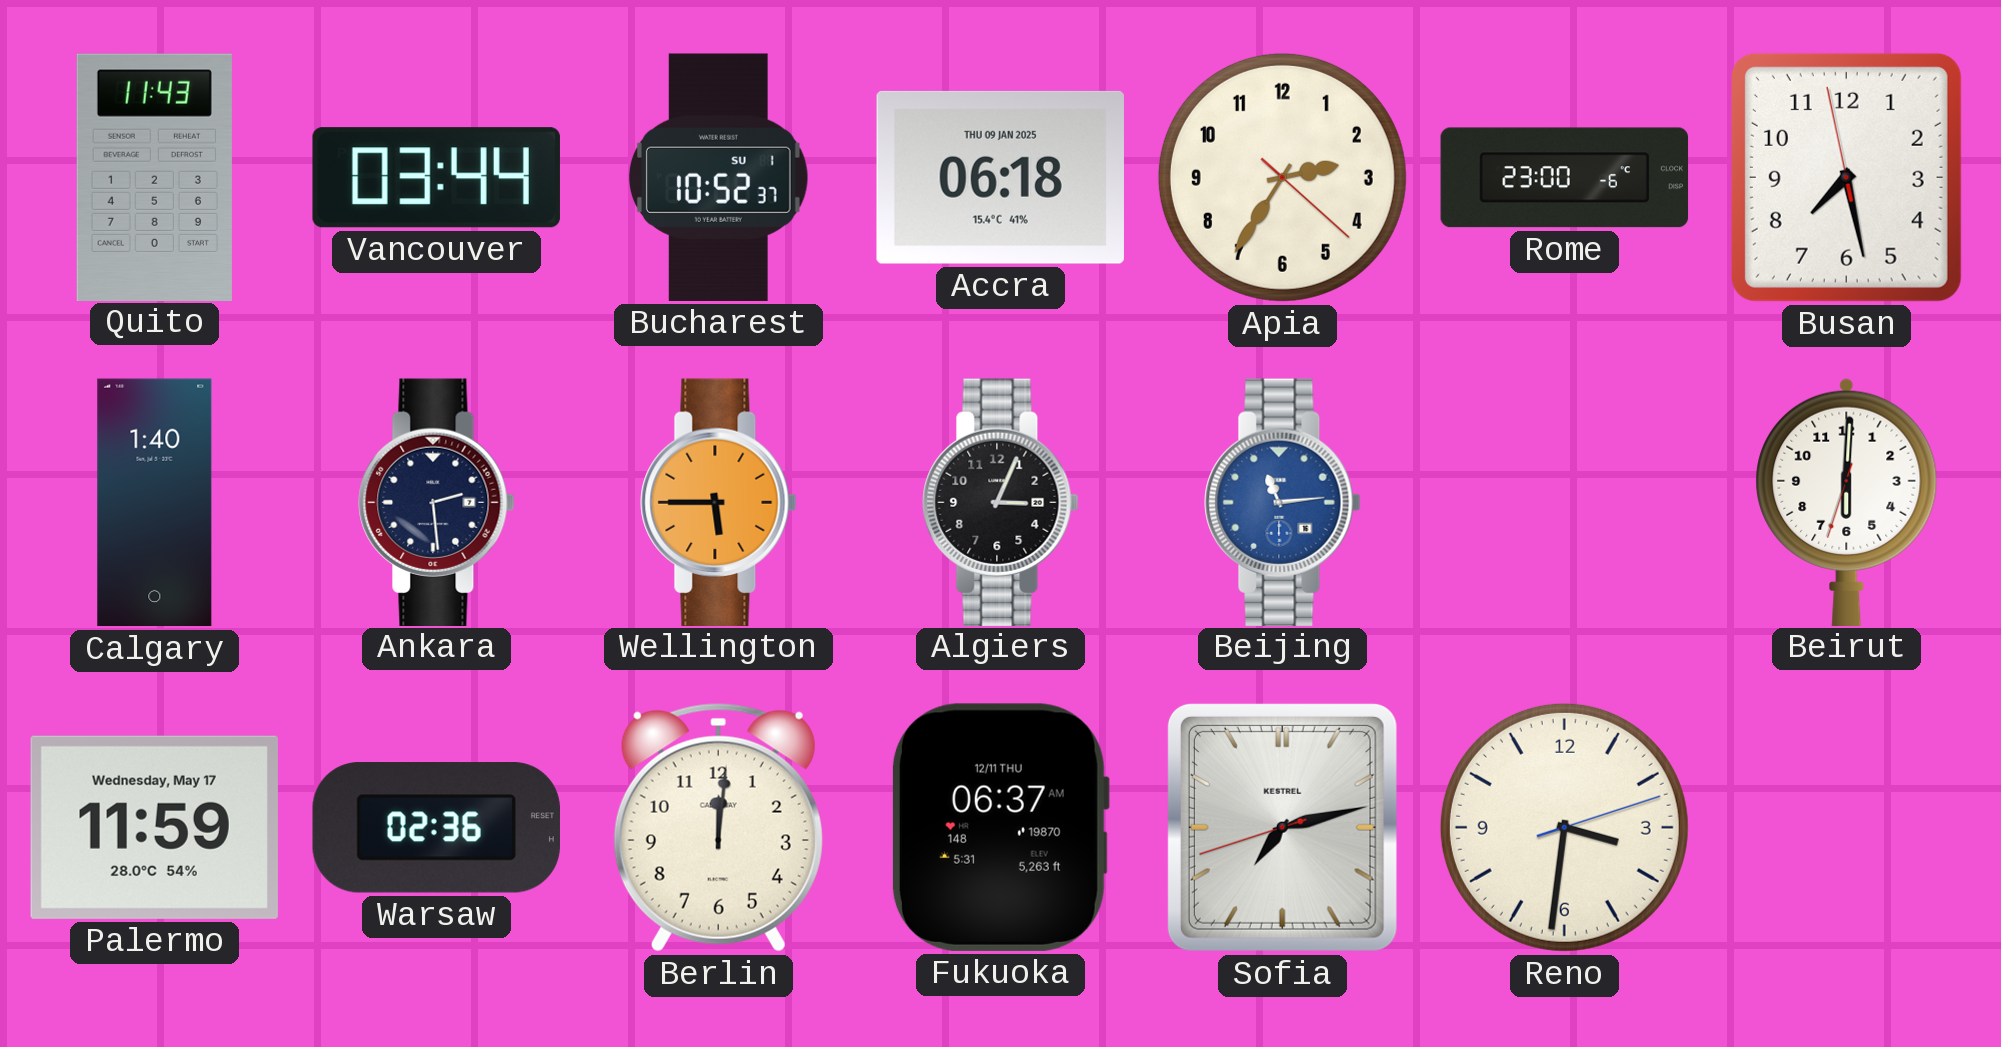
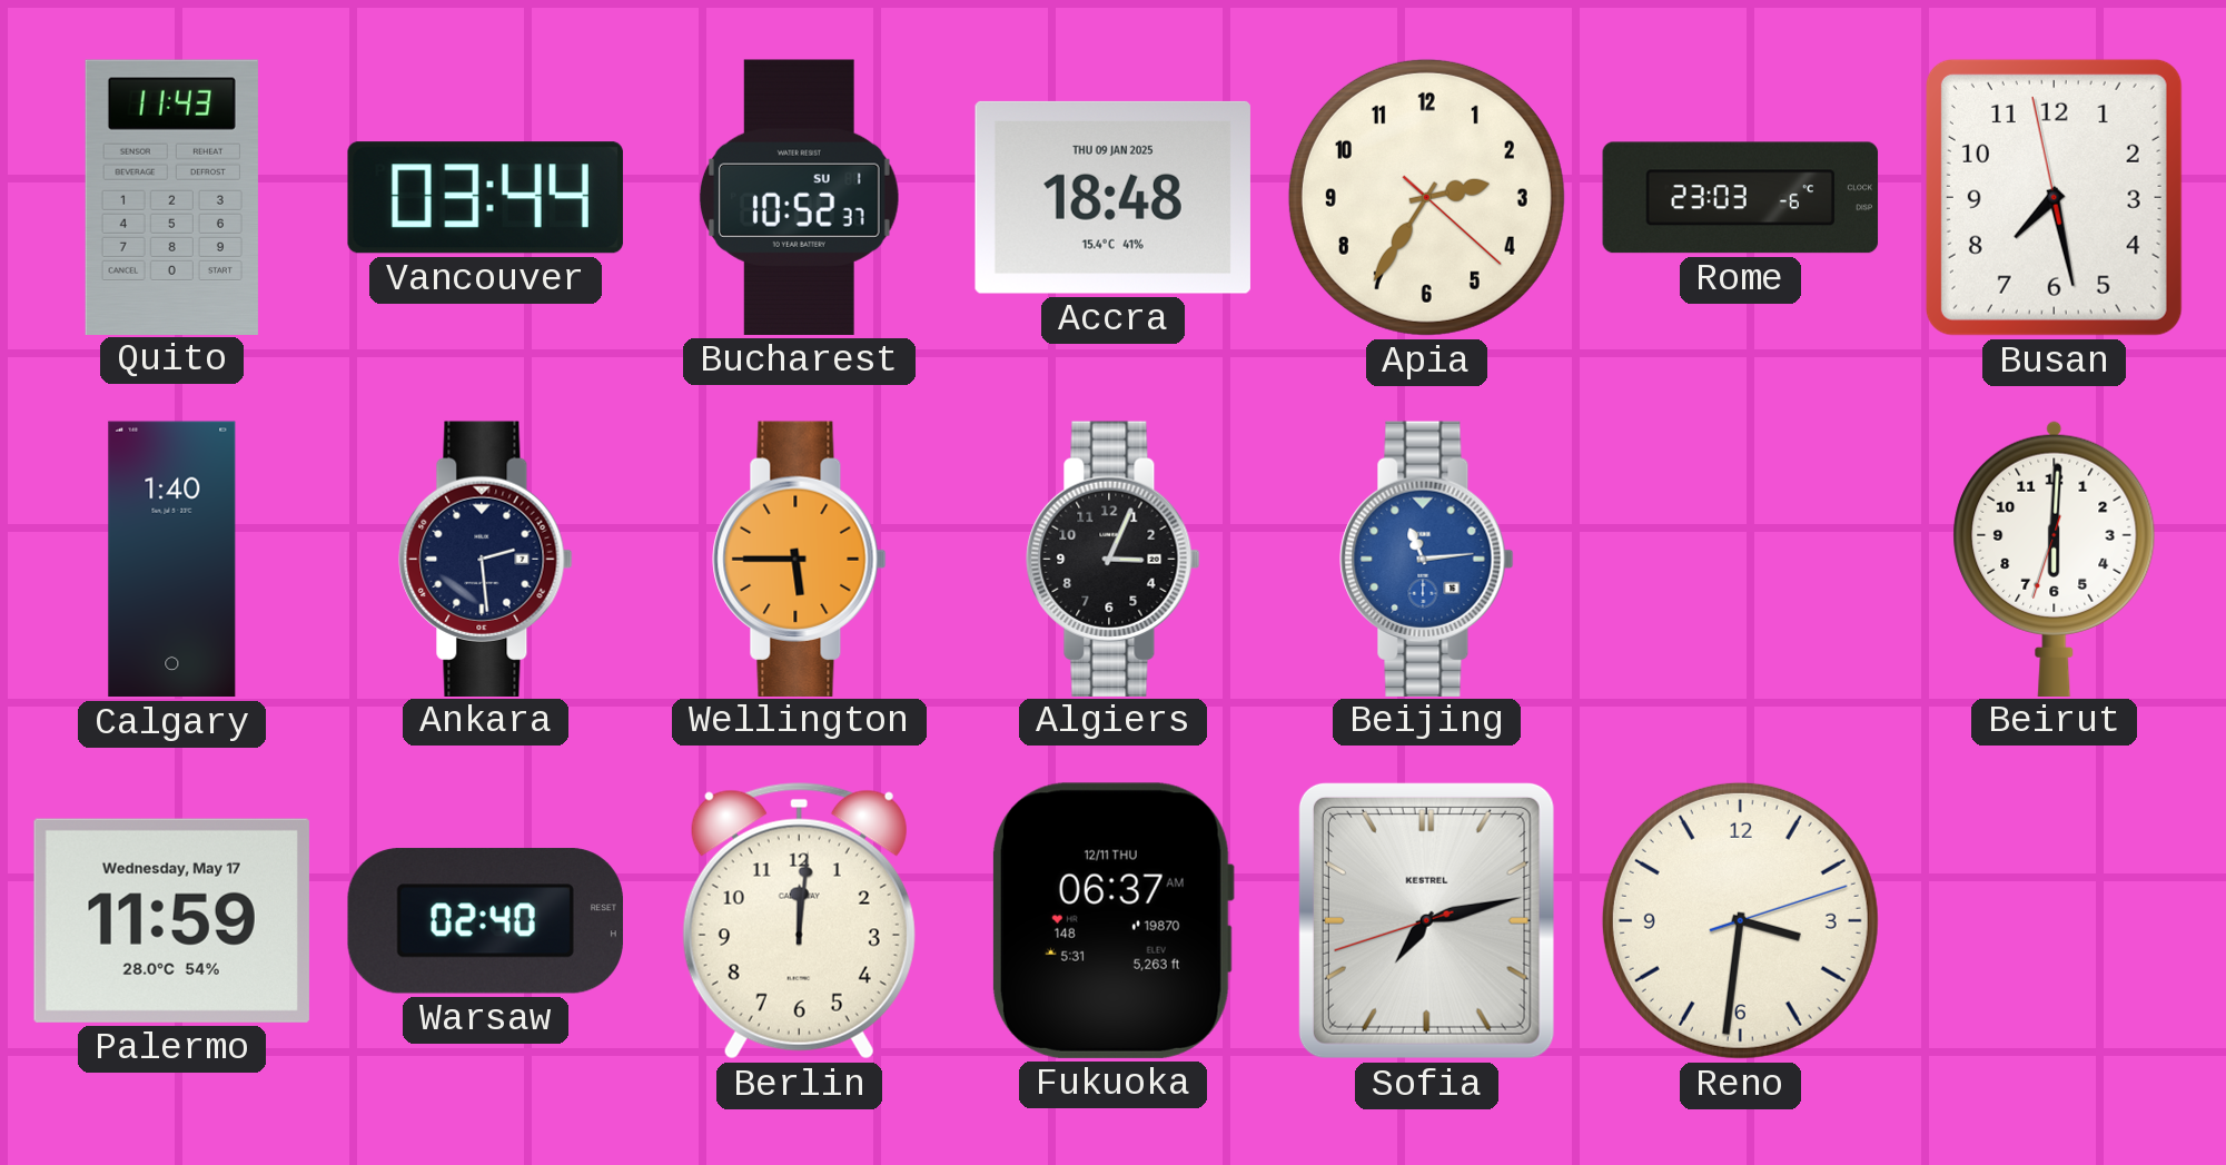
Accra: 06:18 -> 18:48 (1112, 197)
Rome: 23:00 -> 23:03 (1741, 198)
Warsaw: 02:36 -> 02:40 (485, 921)
